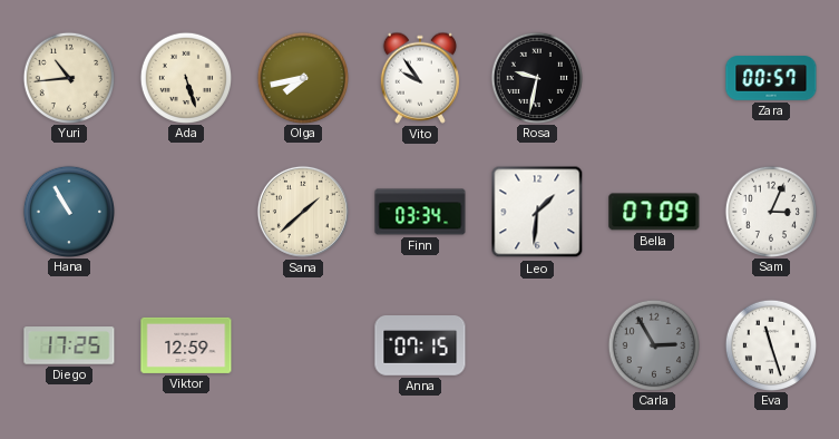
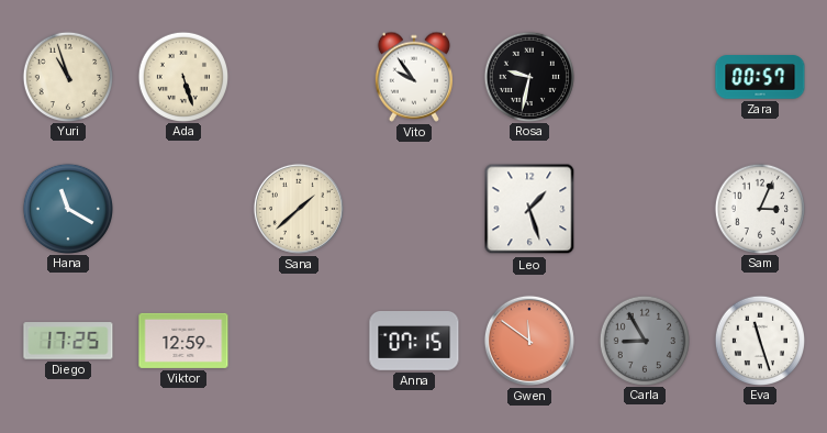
Yuri: 10:44 -> 10:57 (67, 76)
Olga: 7:43 -> none (302, 77)
Hana: 10:55 -> 11:20 (67, 208)
Finn: 03:34 -> none (420, 212)
Leo: 1:31 -> 1:27 (529, 209)
Bella: 07:09 -> none (654, 212)
Gwen: none -> 11:51 (529, 341)
Carla: 2:55 -> 8:55 (644, 340)
